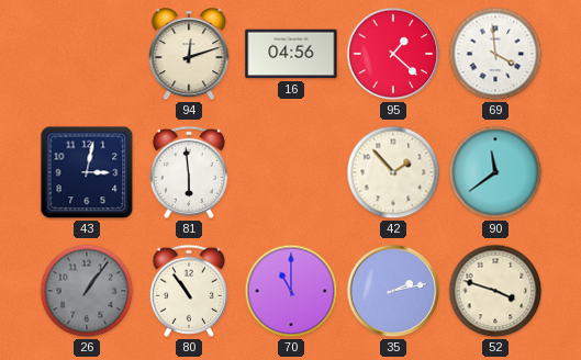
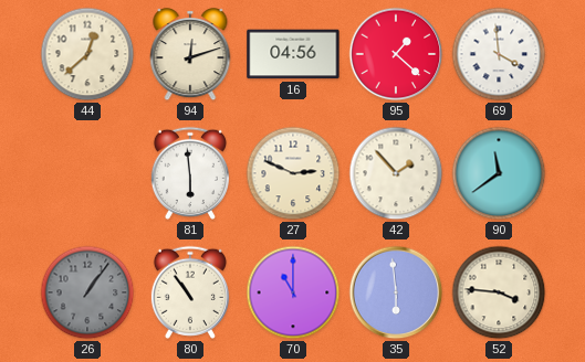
44: none -> 12:38 (87, 54)
43: 3:02 -> none (87, 172)
27: none -> 2:49 (293, 173)
35: 2:13 -> 5:59 (396, 292)
52: 3:48 -> 3:46 (499, 292)
